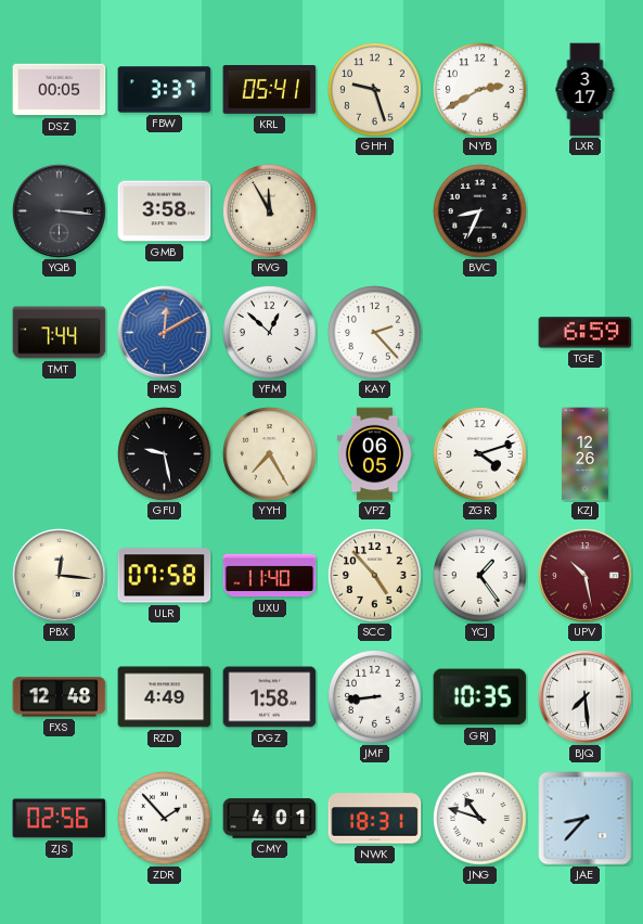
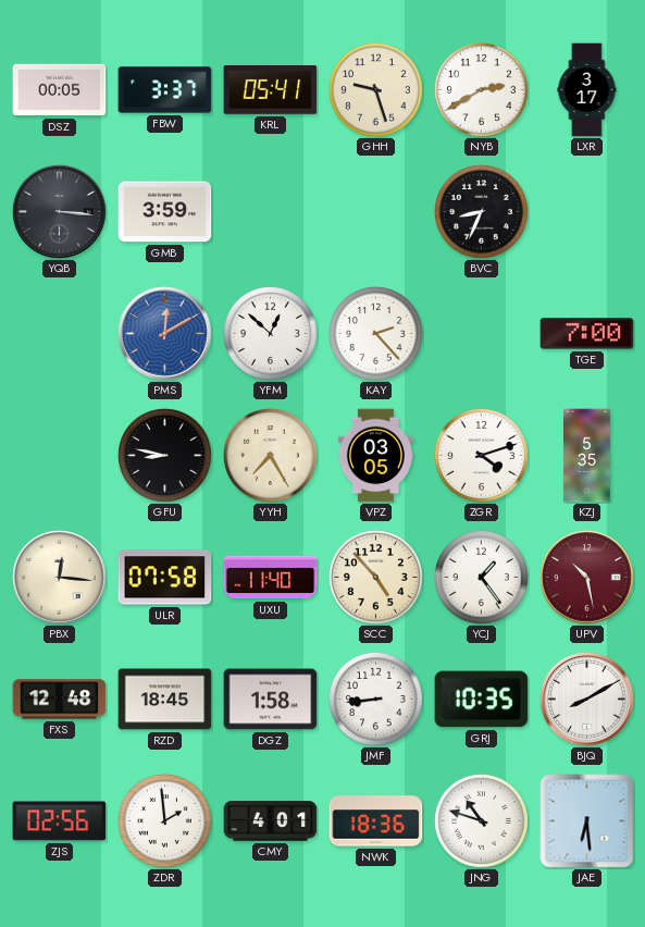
GMB: 3:58 -> 3:59 (165, 212)
RVG: 11:55 -> none (270, 211)
TMT: 7:44 -> none (60, 333)
TGE: 6:59 -> 7:00 (587, 334)
GFU: 9:28 -> 8:47 (165, 456)
VPZ: 06:05 -> 03:05 (375, 456)
KZJ: 12:26 -> 5:35 (587, 456)
RZD: 4:49 -> 18:45 (165, 700)
BJQ: 7:29 -> 8:10 (587, 700)
ZDR: 1:53 -> 1:59 (165, 821)
NWK: 18:31 -> 18:36 (376, 821)
JAE: 8:37 -> 6:29 (587, 821)
